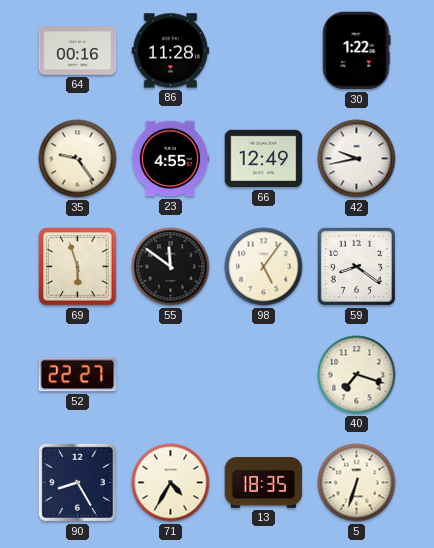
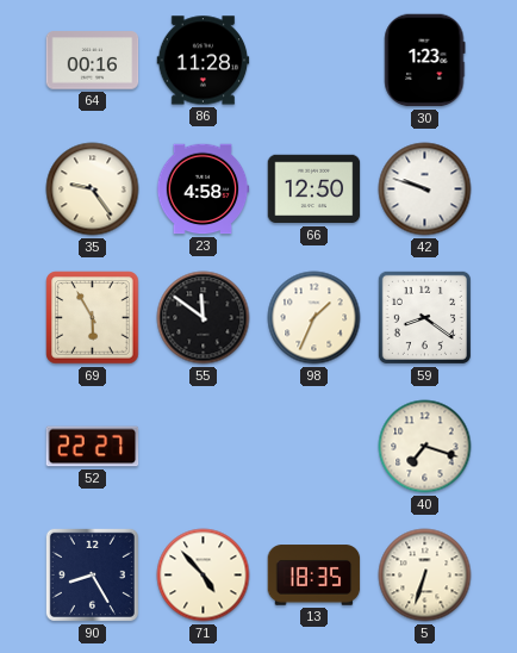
30: 1:22 -> 1:23 (425, 61)
23: 4:55 -> 4:58 (203, 189)
66: 12:49 -> 12:50 (314, 189)
42: 9:43 -> 9:48 (425, 189)
69: 5:57 -> 5:55 (93, 318)
98: 5:06 -> 1:34 (314, 318)
71: 4:35 -> 4:53 (204, 576)
